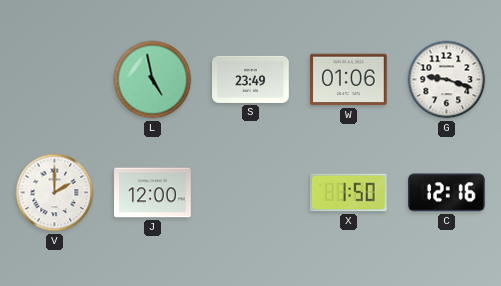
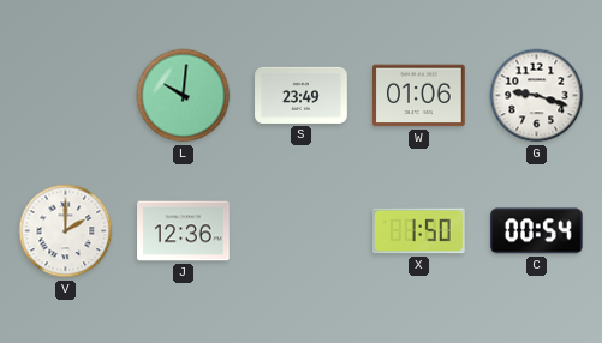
L: 4:58 -> 10:01 (184, 96)
J: 12:00 -> 12:36 (184, 231)
C: 12:16 -> 00:54 (537, 231)
